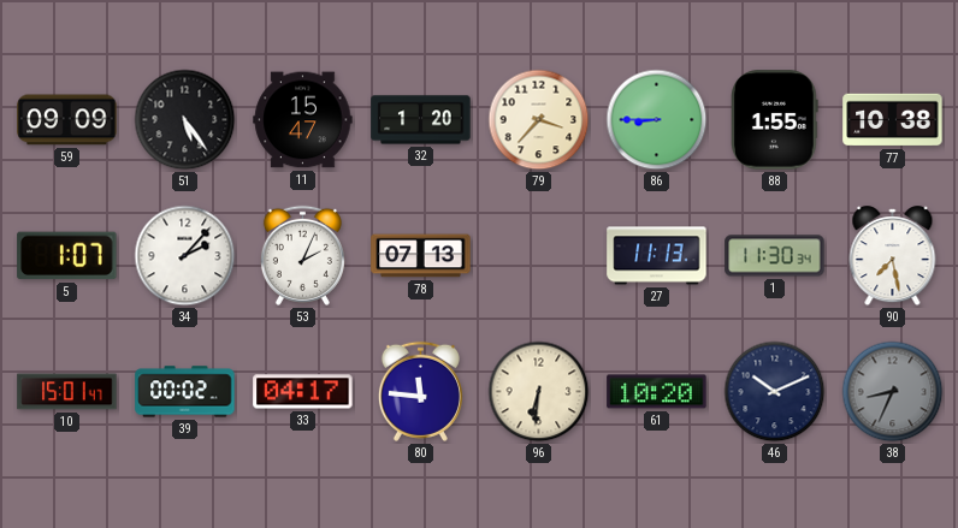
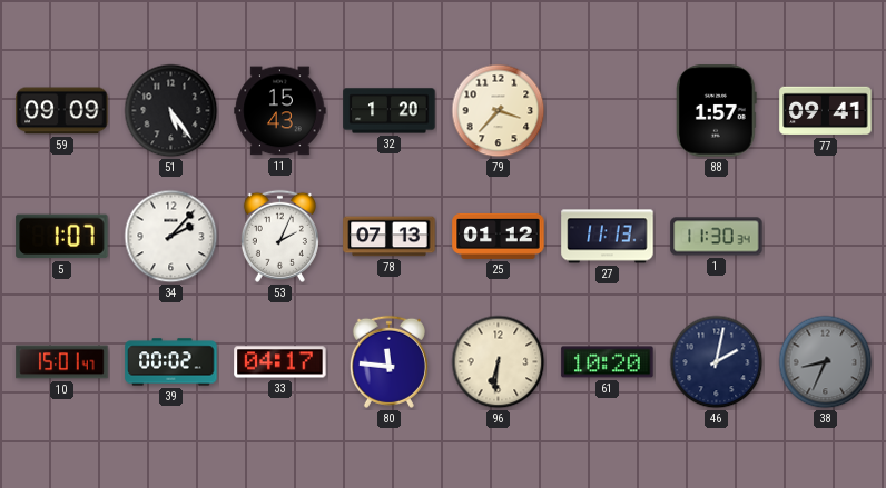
11: 15:47 -> 15:43 (280, 111)
86: 8:45 -> none (657, 120)
88: 1:55 -> 1:57 (717, 111)
77: 10:38 -> 09:41 (826, 111)
25: none -> 01:12 (499, 236)
90: 7:28 -> none (893, 256)
46: 10:11 -> 2:02 (717, 362)
